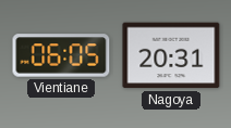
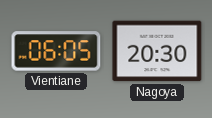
Nagoya: 20:31 -> 20:30 (157, 51)
